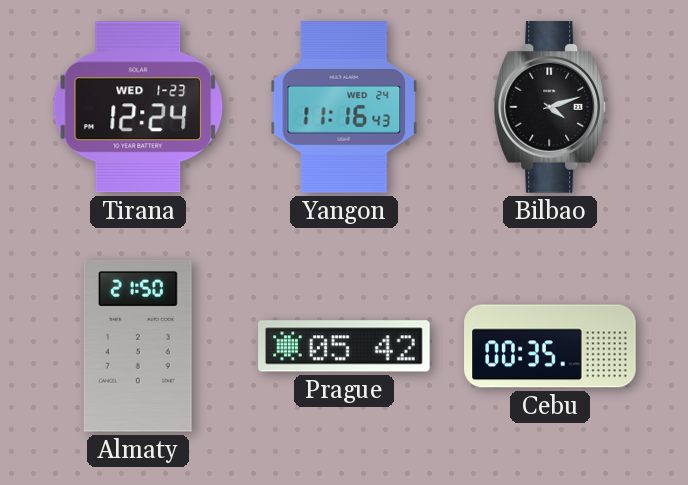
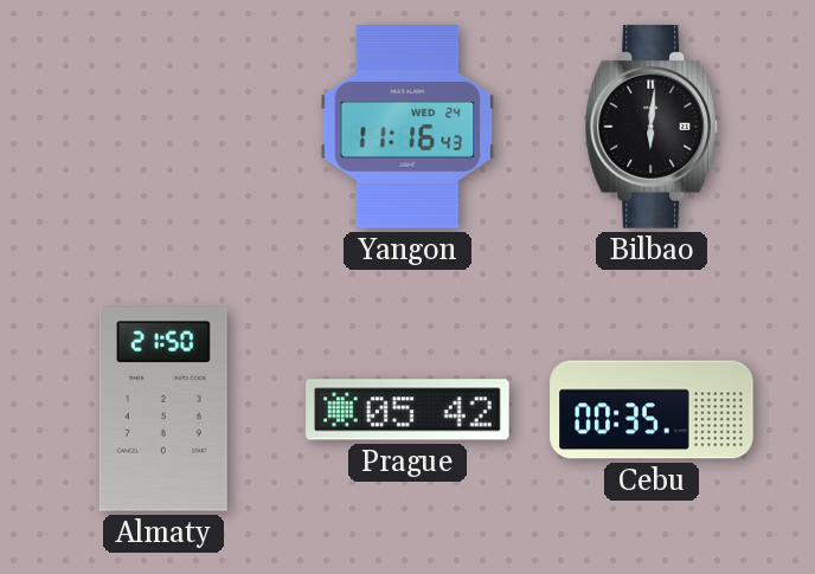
Tirana: 12:24 -> none (138, 107)
Bilbao: 4:12 -> 6:01 (652, 128)
